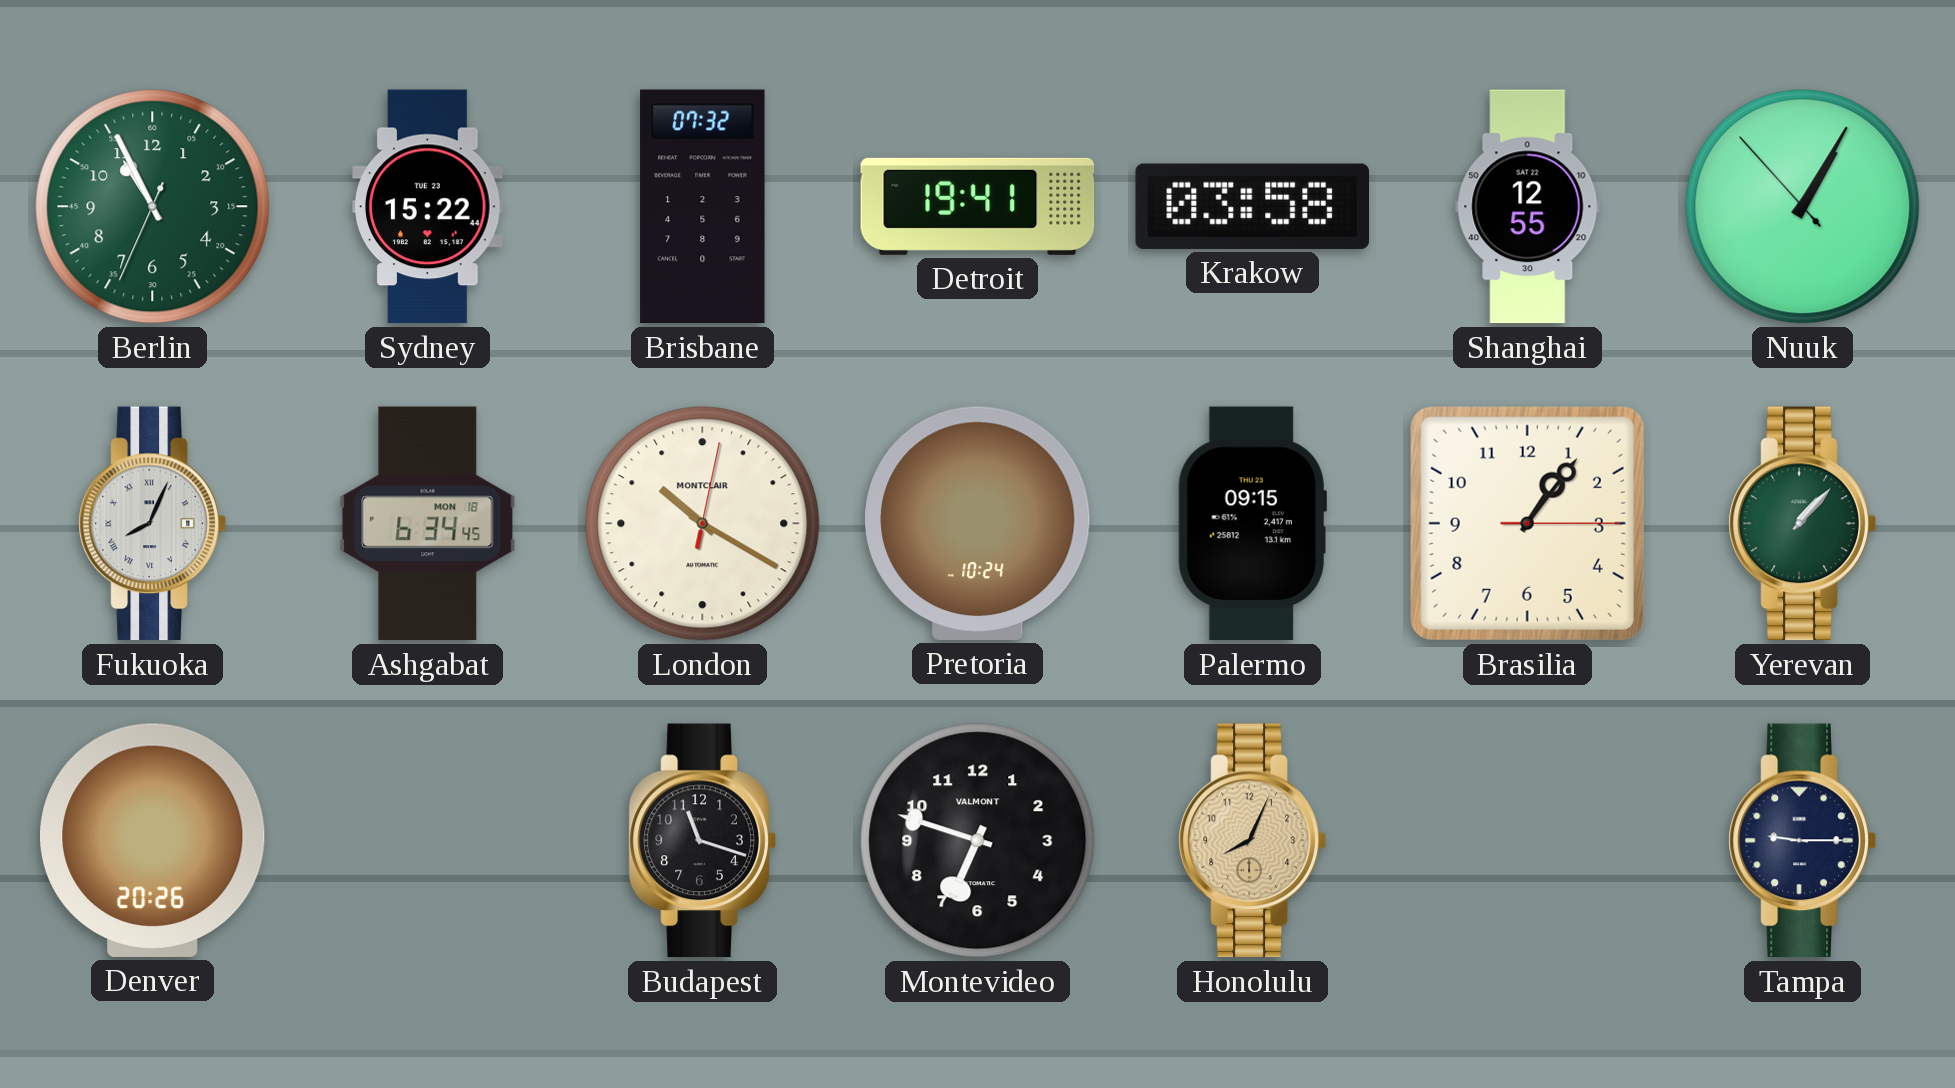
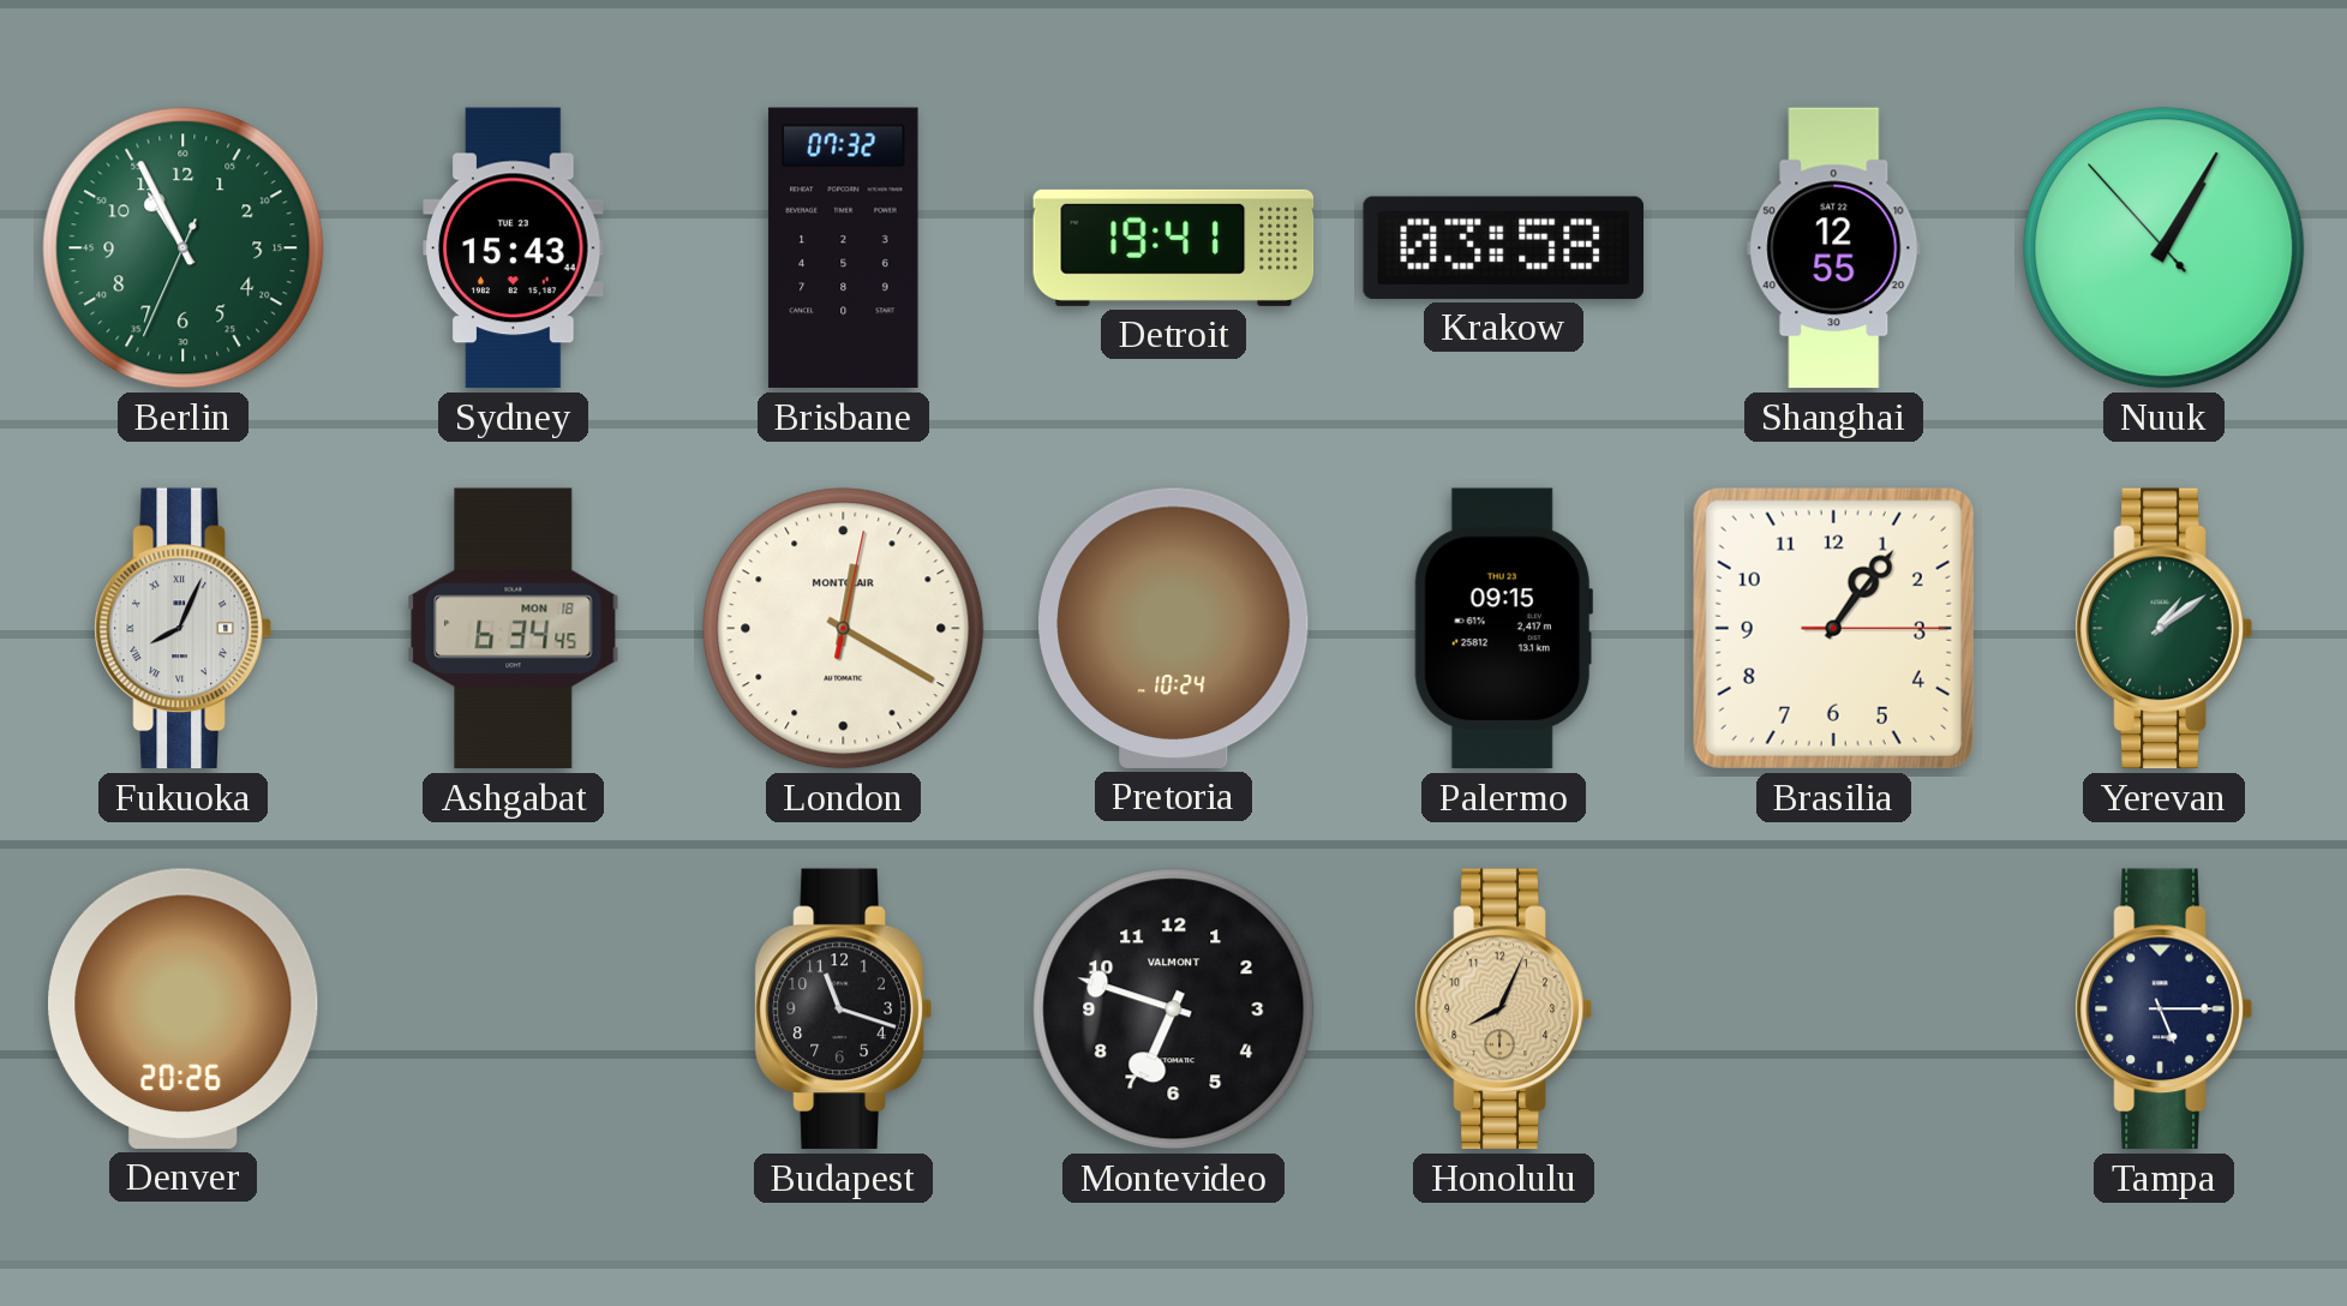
Sydney: 15:22 -> 15:43 (514, 248)
London: 10:20 -> 12:20 (844, 629)
Yerevan: 1:07 -> 1:09 (2163, 629)
Tampa: 9:15 -> 5:15 (2163, 1010)
